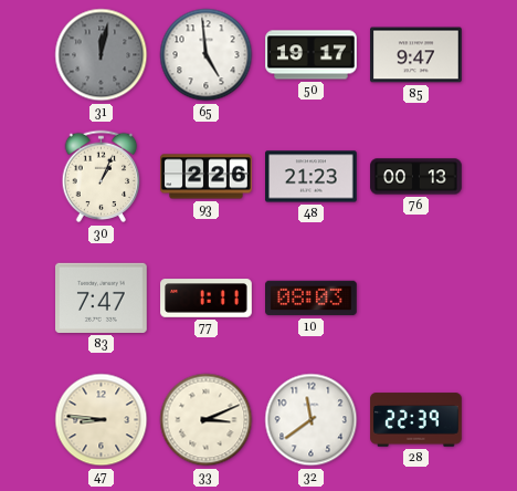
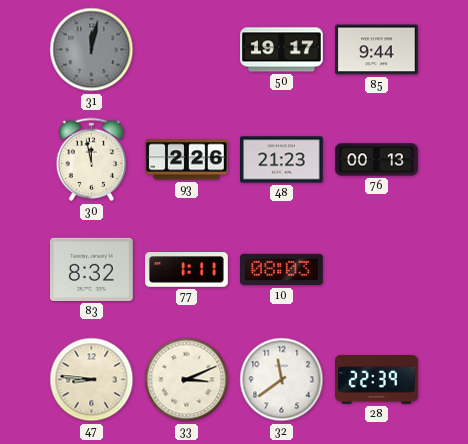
65: 4:59 -> none (207, 55)
85: 9:47 -> 9:44 (377, 50)
30: 1:04 -> 11:58 (92, 160)
83: 7:47 -> 8:32 (92, 269)
